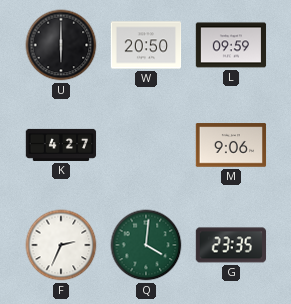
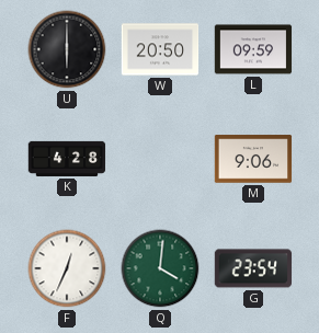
K: 4:27 -> 4:28 (67, 159)
F: 2:34 -> 12:34 (67, 268)
G: 23:35 -> 23:54 (253, 268)
